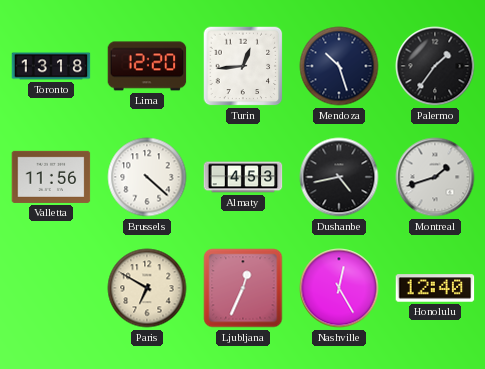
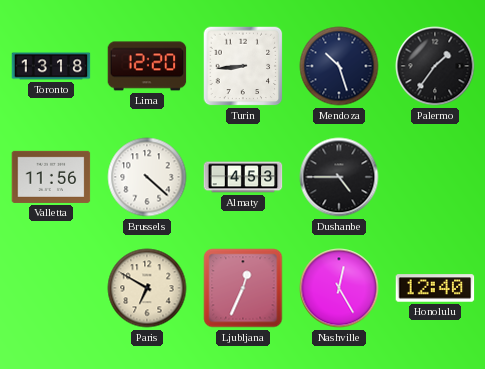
Turin: 12:44 -> 8:44 (243, 66)
Dushanbe: 4:43 -> 4:45 (339, 177)
Montreal: 1:42 -> none (435, 177)
